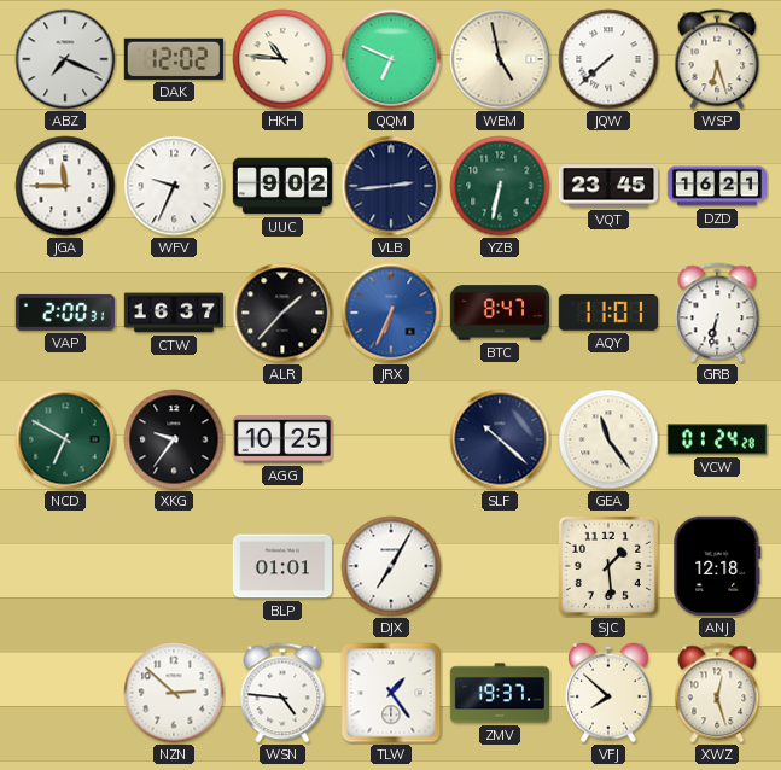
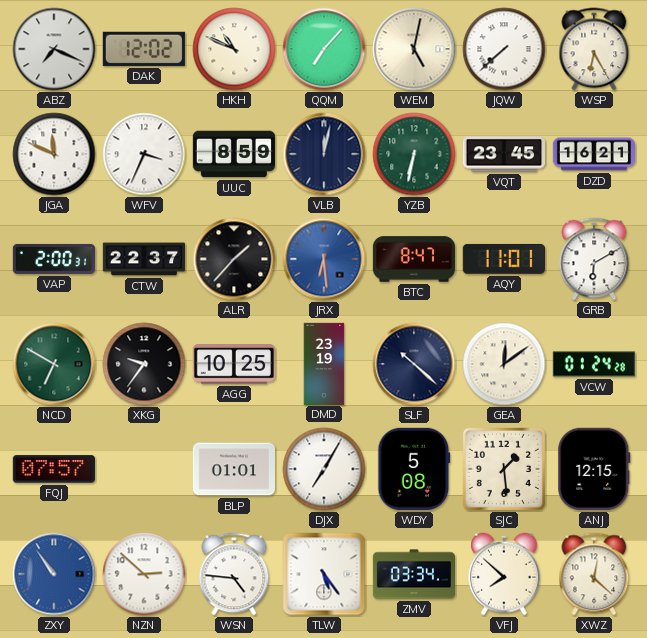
HKH: 10:46 -> 10:49 (234, 49)
QQM: 6:49 -> 7:07 (324, 49)
WEM: 4:58 -> 5:02 (414, 49)
WSP: 6:27 -> 6:25 (594, 49)
JGA: 11:45 -> 11:49 (54, 154)
WFV: 9:34 -> 3:34 (144, 154)
UUC: 9:02 -> 8:59 (233, 154)
VLB: 2:44 -> 12:02 (324, 154)
CTW: 16:37 -> 22:37 (143, 259)
JRX: 6:34 -> 6:29 (324, 259)
GRB: 6:32 -> 6:10 (594, 259)
DMD: none -> 23:19 (324, 363)
GEA: 11:24 -> 12:09 (504, 364)
FQJ: none -> 07:57 (54, 469)
WDY: none -> 5:08 (414, 469)
ANJ: 12:18 -> 12:15 (594, 469)
ZXY: none -> 10:54 (54, 574)
TLW: 1:24 -> 5:24 (324, 574)
ZMV: 19:37 -> 03:34 (413, 574)
XWZ: 12:27 -> 12:22 (594, 574)
